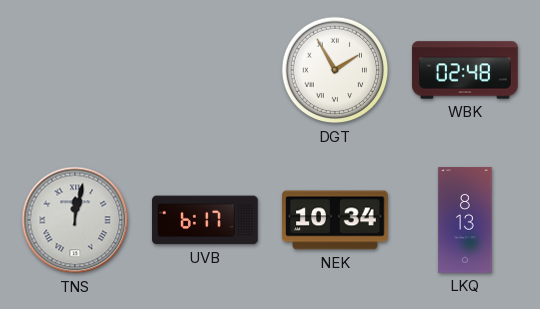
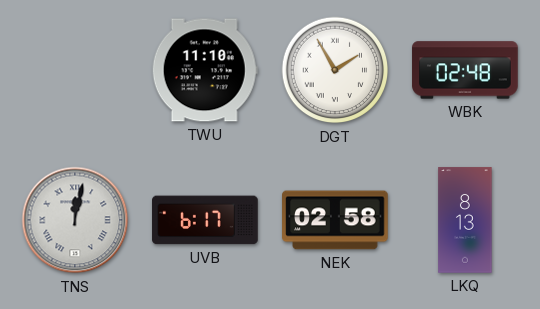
TWU: none -> 11:10 (205, 70)
NEK: 10:34 -> 02:58 (335, 220)
